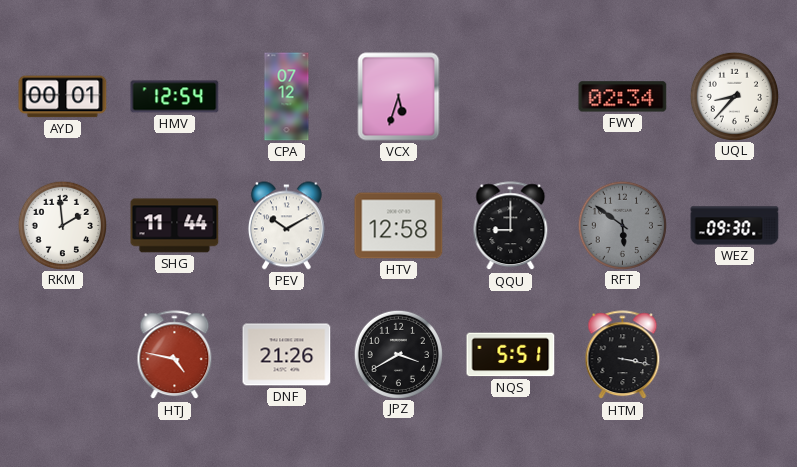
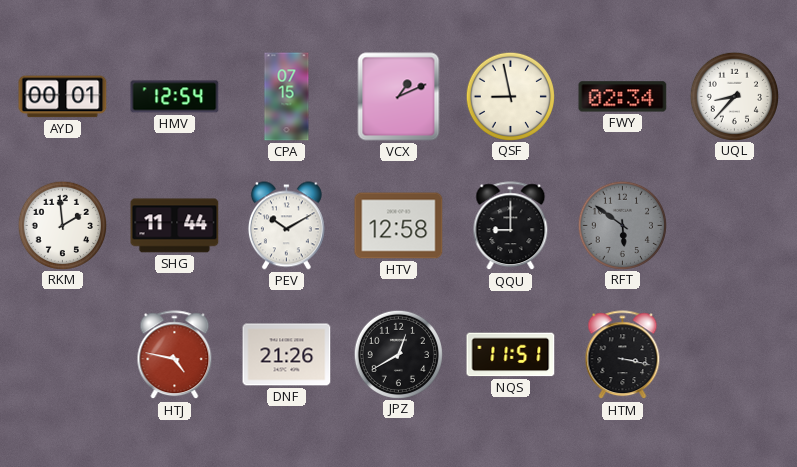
CPA: 07:12 -> 07:15 (287, 97)
VCX: 5:33 -> 1:11 (399, 97)
QSF: none -> 8:58 (510, 96)
WEZ: 09:30 -> none (735, 226)
JPZ: 3:40 -> 12:40 (398, 354)
NQS: 5:51 -> 11:51 (511, 355)
